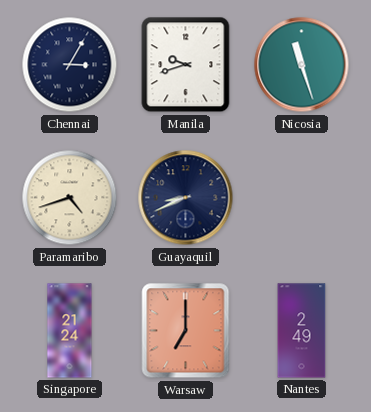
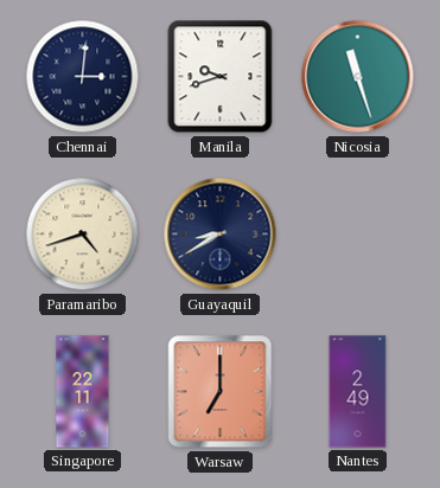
Chennai: 3:05 -> 3:01 (83, 77)
Guayaquil: 8:41 -> 8:40 (221, 235)
Singapore: 21:24 -> 22:11 (83, 392)
